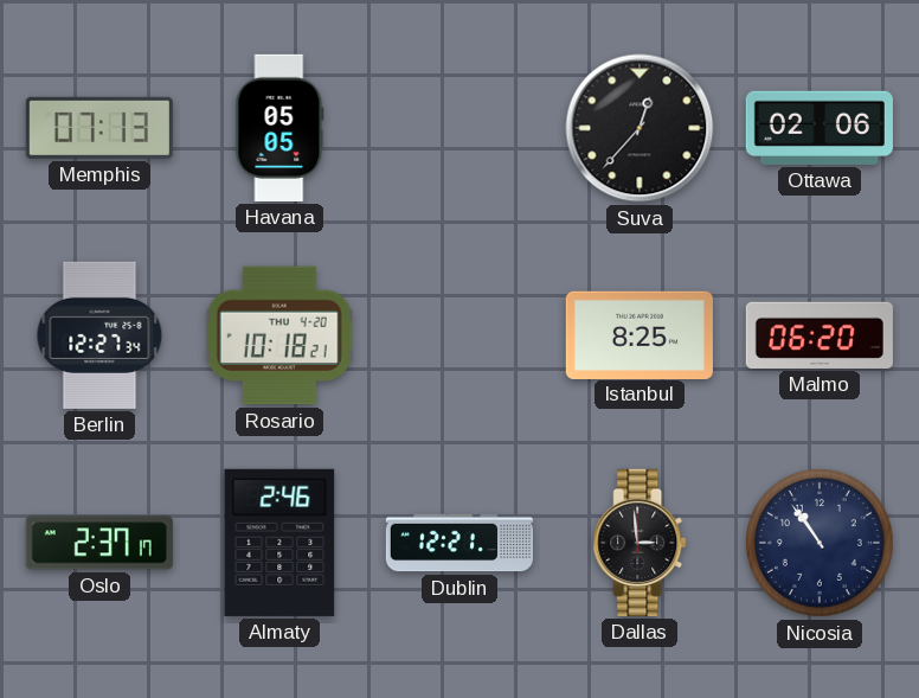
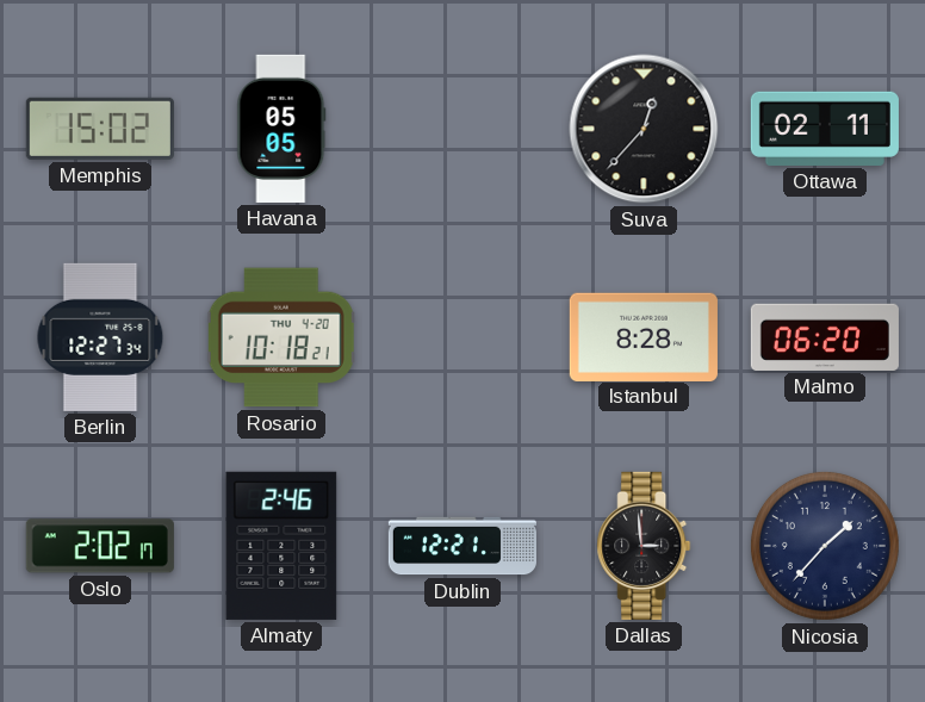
Memphis: 07:13 -> 15:02 (100, 129)
Ottawa: 02:06 -> 02:11 (825, 129)
Istanbul: 8:25 -> 8:28 (644, 336)
Oslo: 2:37 -> 2:02 (100, 546)
Nicosia: 10:54 -> 1:37 (825, 546)
